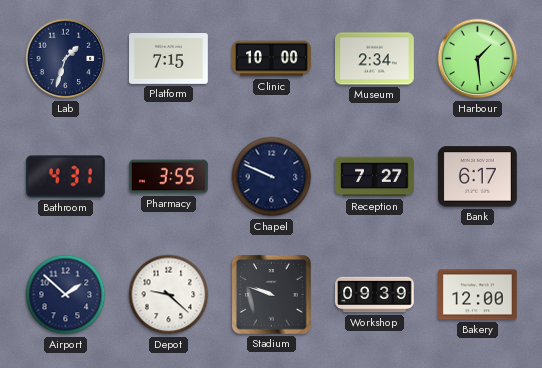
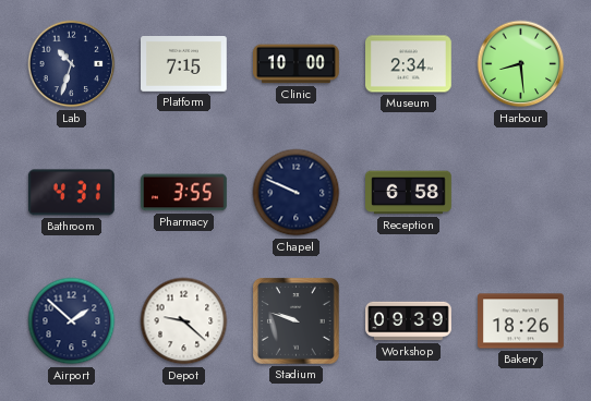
Lab: 1:33 -> 10:33 (72, 64)
Harbour: 1:29 -> 8:29 (521, 64)
Reception: 7:27 -> 6:58 (409, 193)
Bank: 6:17 -> none (478, 177)
Bakery: 12:00 -> 18:26 (521, 321)
